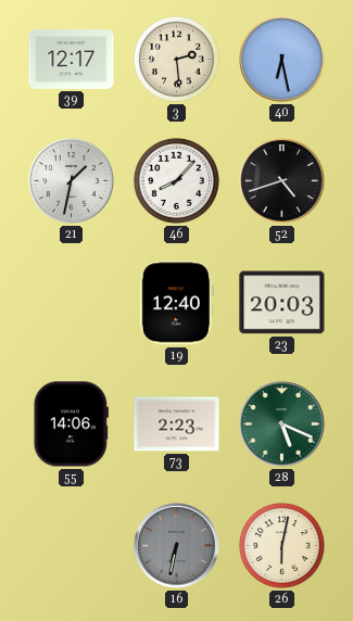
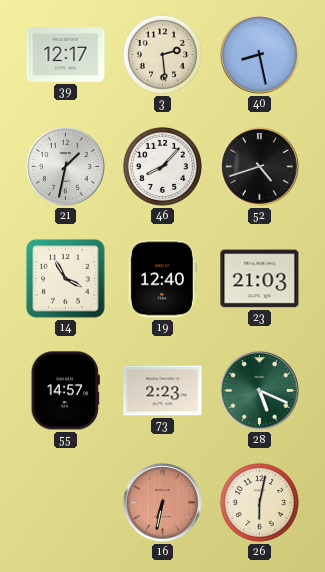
40: 6:28 -> 8:28 (260, 55)
14: none -> 3:55 (66, 279)
23: 20:03 -> 21:03 (260, 279)
55: 14:06 -> 14:57 (65, 391)
16 dial: grey -> salmon (163, 503)
